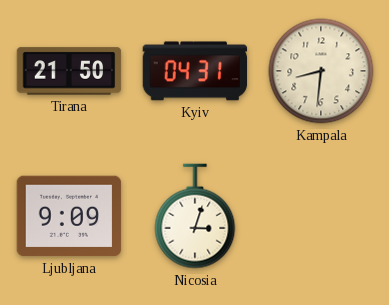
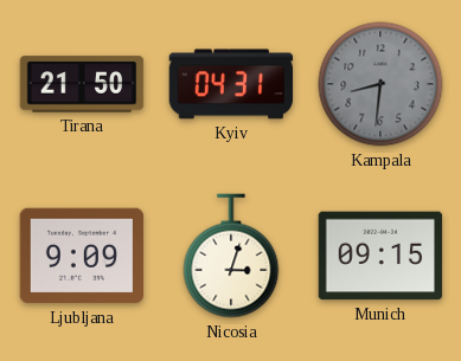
Kampala dial: cream -> grey (380, 84)
Munich: none -> 09:15 (380, 256)
